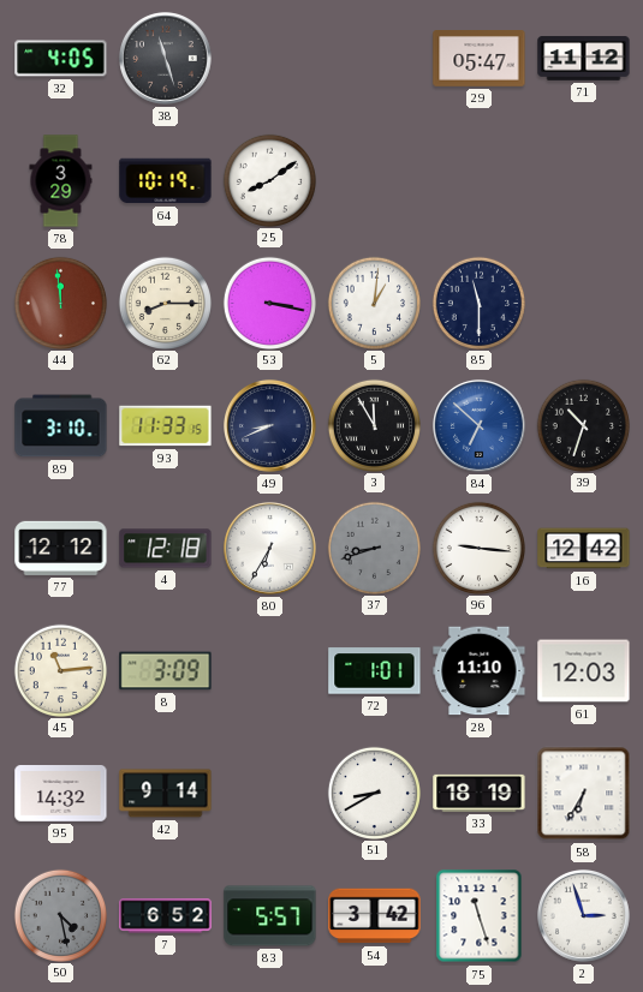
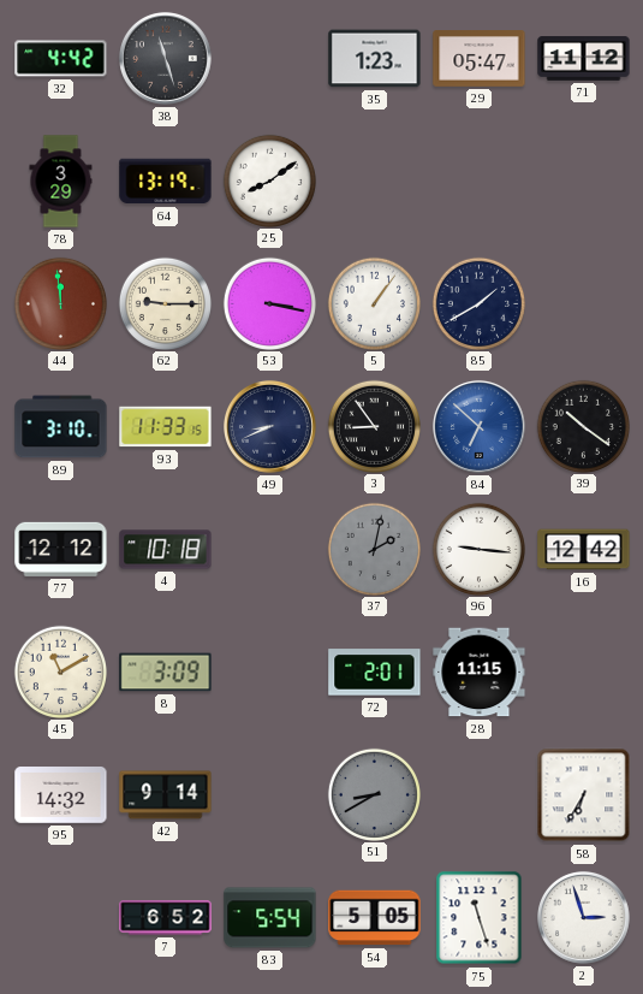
32: 4:05 -> 4:42 (61, 59)
35: none -> 1:23 (375, 59)
64: 10:19 -> 13:19 (166, 182)
62: 8:15 -> 9:15 (165, 303)
5: 1:01 -> 1:06 (374, 303)
85: 11:30 -> 1:40 (478, 303)
3: 11:55 -> 8:54 (374, 426)
39: 10:33 -> 10:21 (583, 426)
4: 12:18 -> 10:18 (166, 550)
80: 6:35 -> none (270, 549)
37: 8:42 -> 2:02 (374, 549)
45: 11:14 -> 11:10 (60, 671)
72: 1:01 -> 2:01 (375, 673)
28: 11:10 -> 11:15 (480, 673)
61: 12:03 -> none (584, 671)
51 dial: white -> grey (374, 794)
33: 18:19 -> none (480, 793)
50: 4:28 -> none (60, 915)
83: 5:57 -> 5:54 (270, 918)
54: 3:42 -> 5:05 (375, 918)
